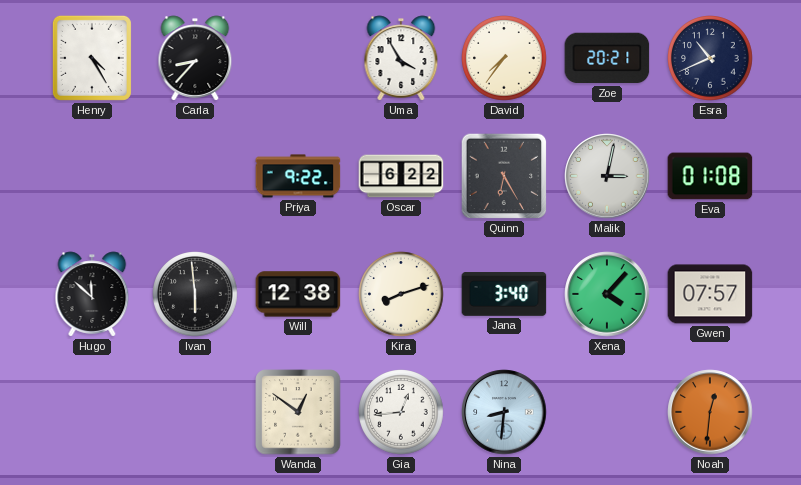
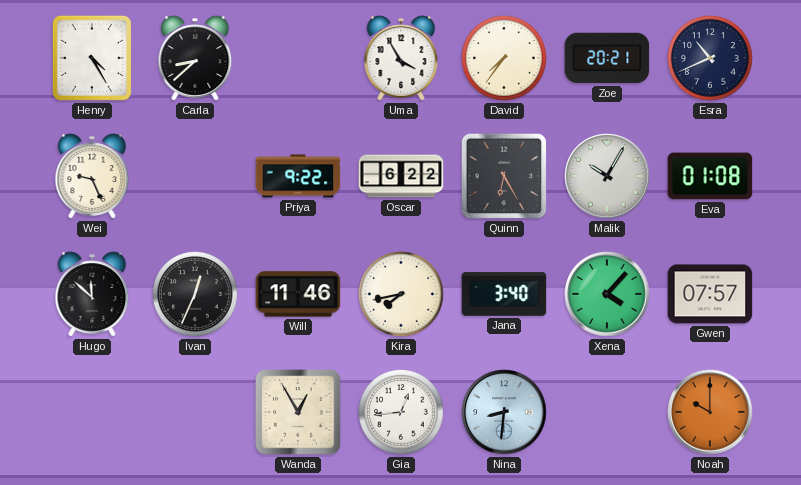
Carla: 8:37 -> 8:38 (195, 58)
Wei: none -> 9:26 (92, 176)
Malik: 3:02 -> 10:05 (607, 176)
Ivan: 5:59 -> 12:34 (195, 294)
Will: 12:38 -> 11:46 (298, 294)
Kira: 8:12 -> 7:43 (401, 294)
Wanda: 12:51 -> 12:55 (298, 412)
Noah: 12:31 -> 10:00 (710, 412)
